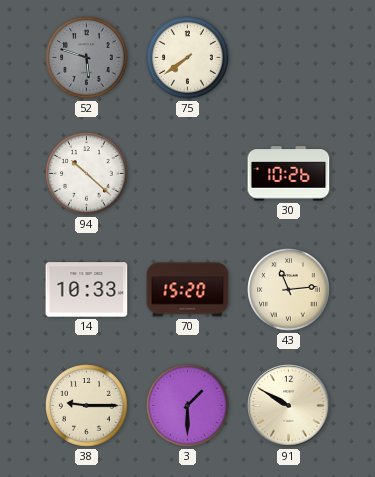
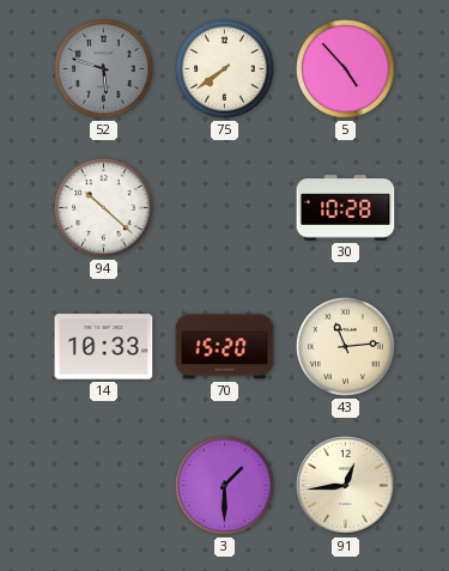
5: none -> 4:53 (346, 69)
30: 10:26 -> 10:28 (346, 208)
38: 9:15 -> none (87, 406)
91: 9:50 -> 12:44 (346, 486)
